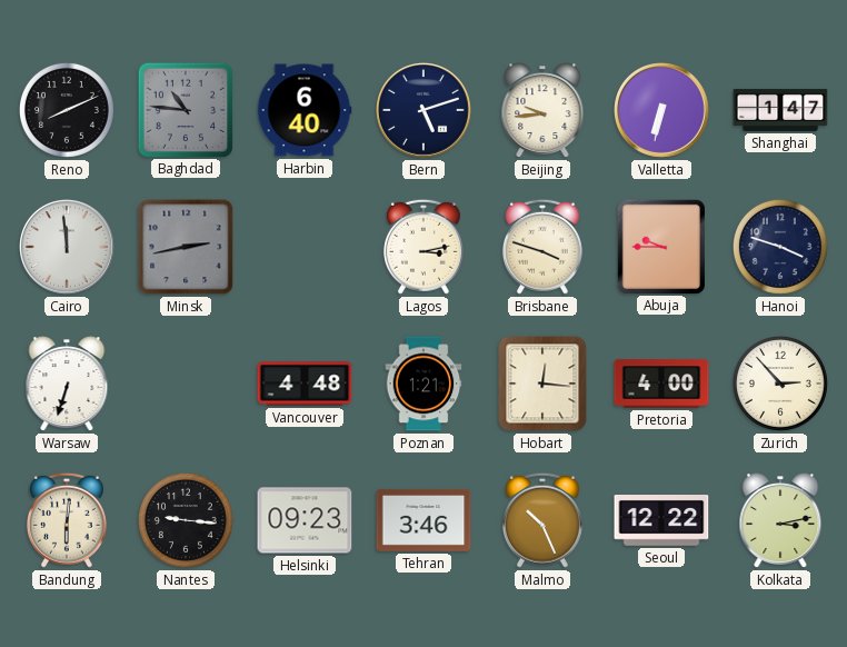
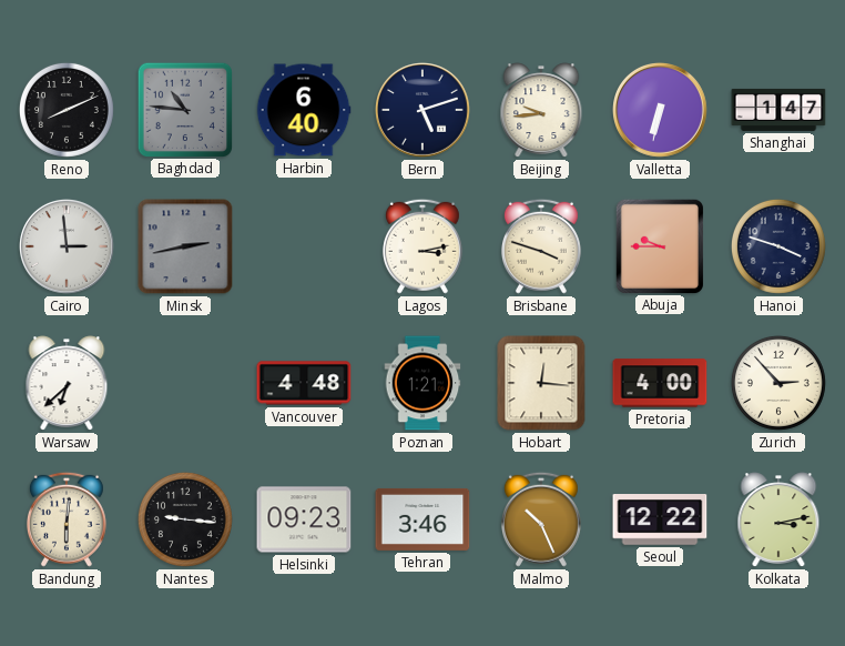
Cairo: 11:59 -> 2:59 (68, 248)
Warsaw: 6:33 -> 6:38 (67, 383)
